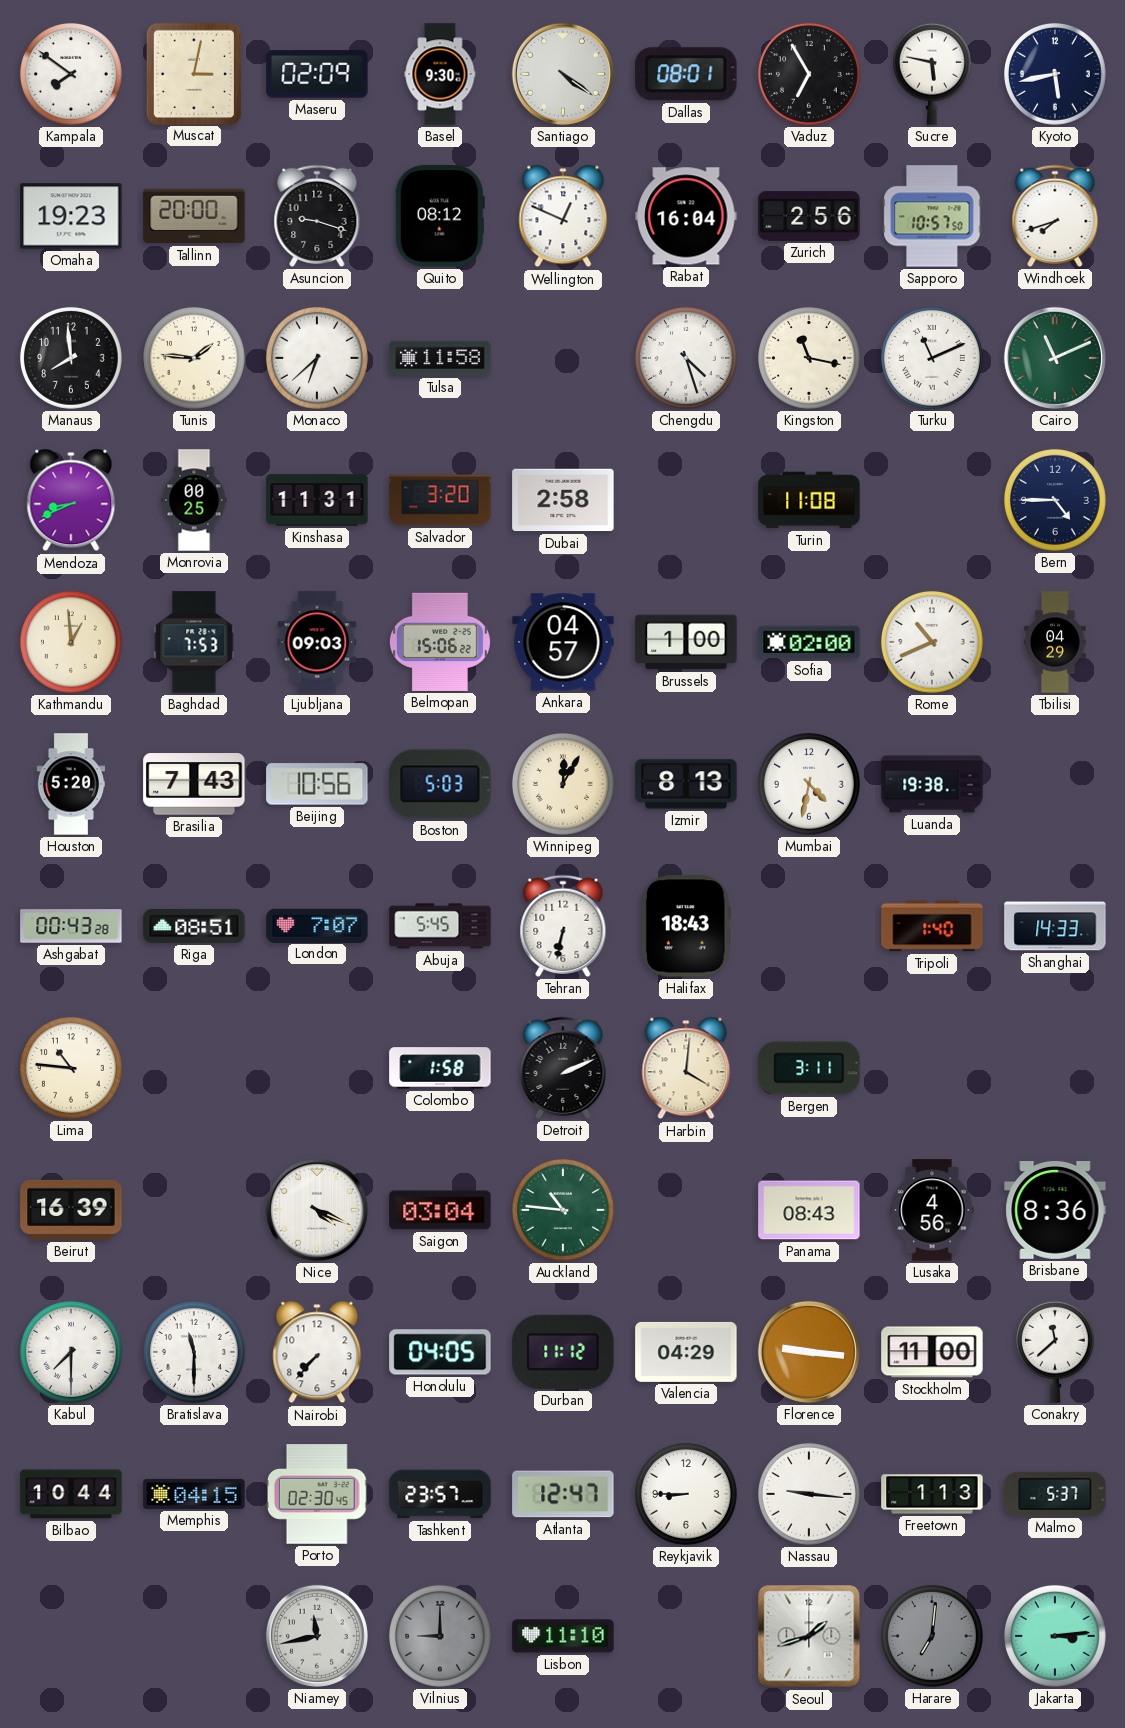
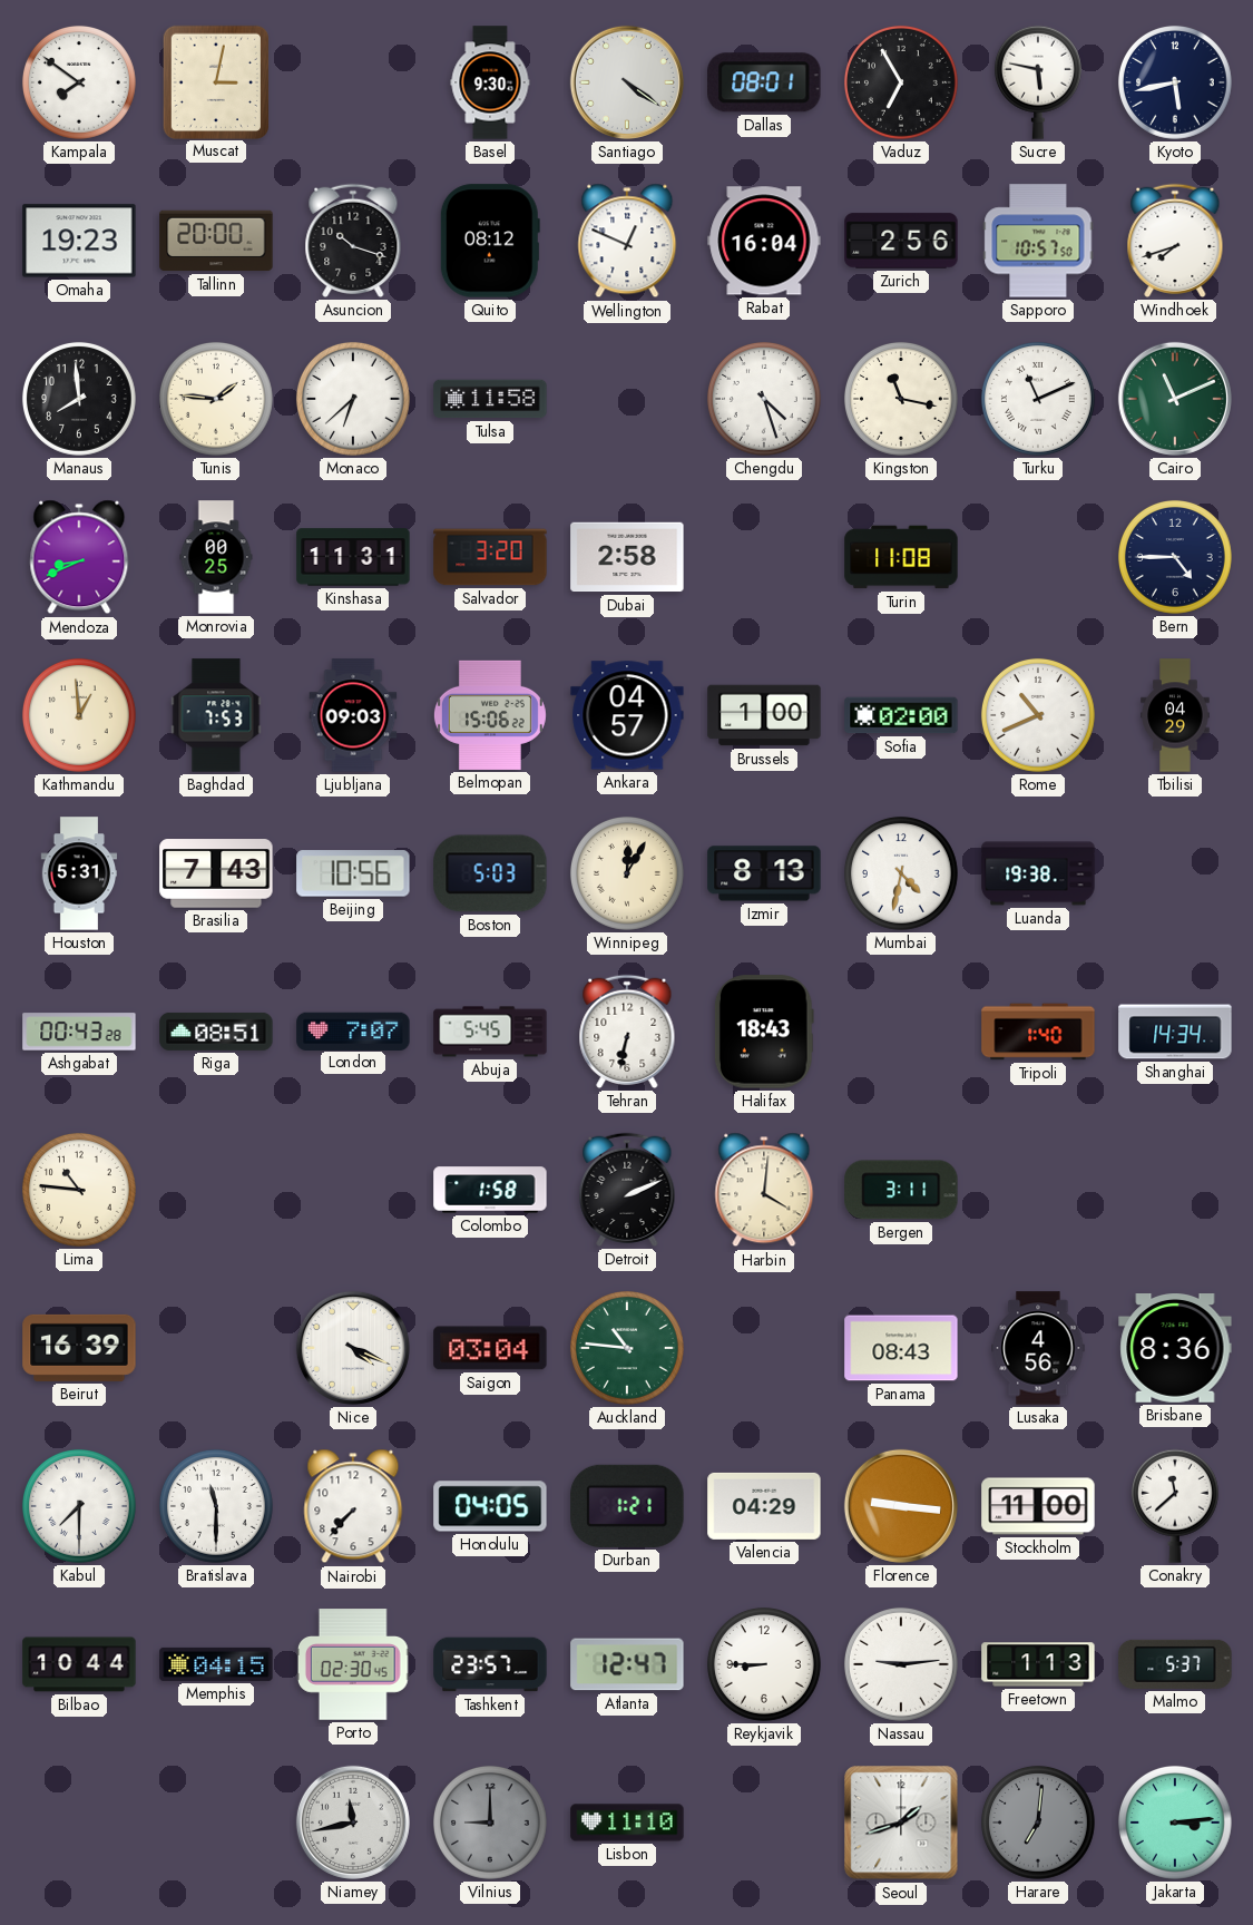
Maseru: 02:09 -> none (317, 74)
Asuncion: 9:18 -> 10:18 (353, 241)
Houston: 5:20 -> 5:31 (79, 873)
Shanghai: 14:33 -> 14:34 (1175, 1032)
Durban: 11:12 -> 1:21 (627, 1506)
Nassau: 9:16 -> 9:14 (901, 1664)
